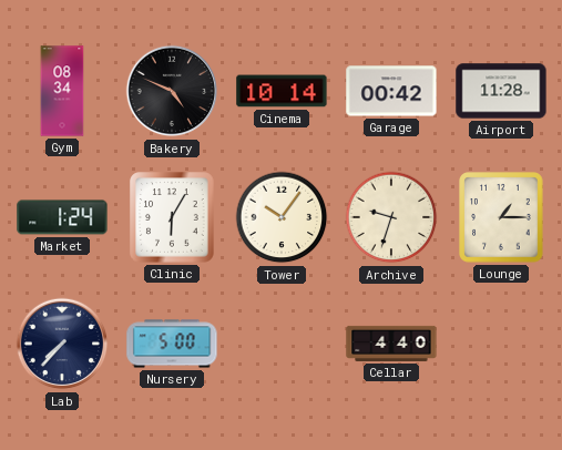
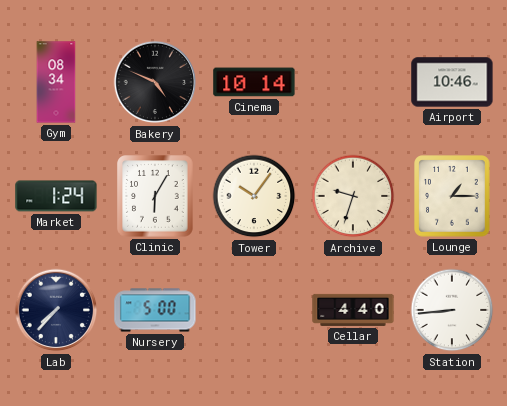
Garage: 00:42 -> none (391, 91)
Airport: 11:28 -> 10:46 (452, 82)
Station: none -> 8:44 (452, 310)
